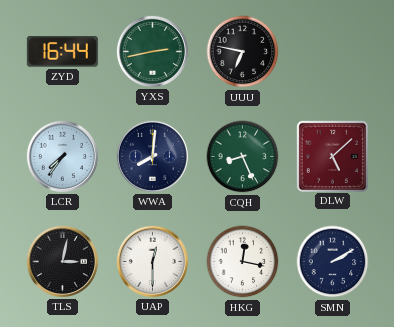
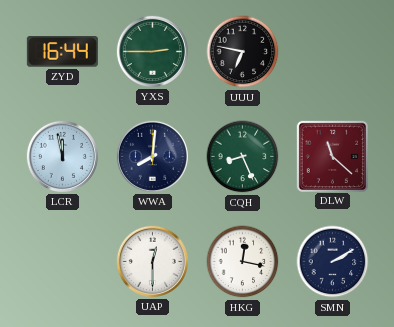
YXS: 2:43 -> 2:45 (152, 51)
LCR: 7:36 -> 11:58 (62, 156)
DLW: 5:08 -> 11:22 (332, 156)
TLS: 3:02 -> none (62, 261)
